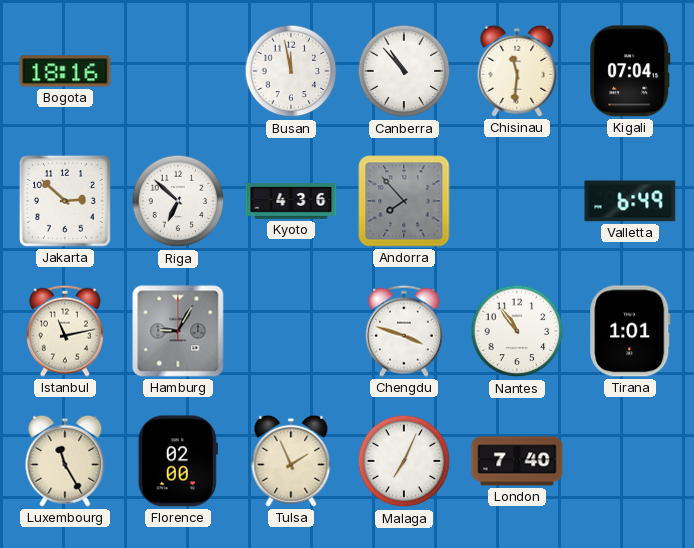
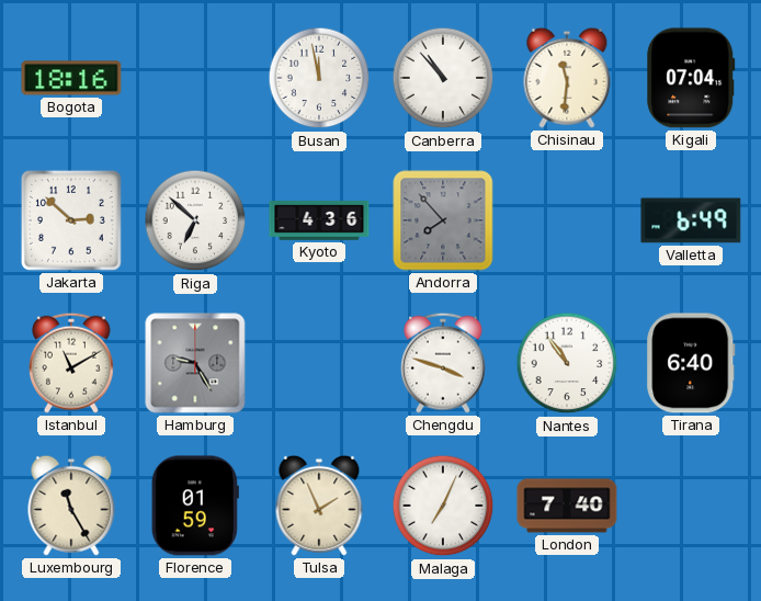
Istanbul: 11:13 -> 11:10 (72, 363)
Hamburg: 9:05 -> 9:25 (195, 363)
Tirana: 1:01 -> 6:40 (691, 363)
Florence: 02:00 -> 01:59 (195, 506)
